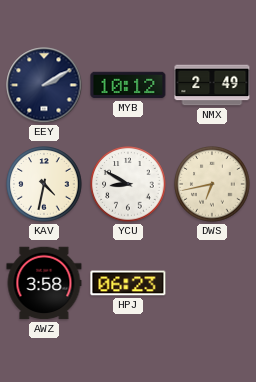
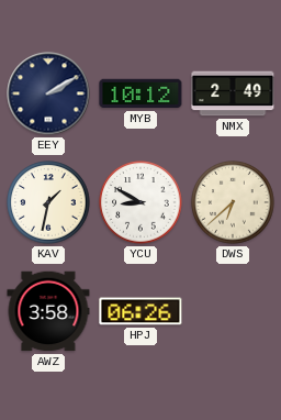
KAV: 4:32 -> 1:32 (48, 202)
DWS: 6:43 -> 6:38 (233, 202)
HPJ: 06:23 -> 06:26 (140, 311)
